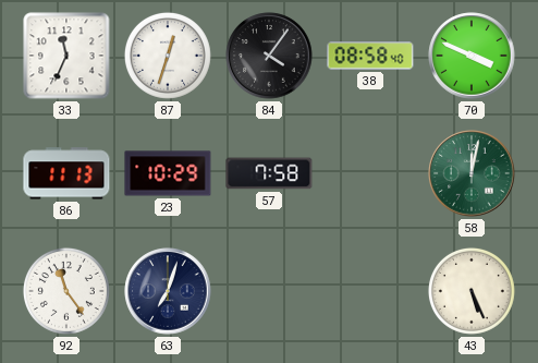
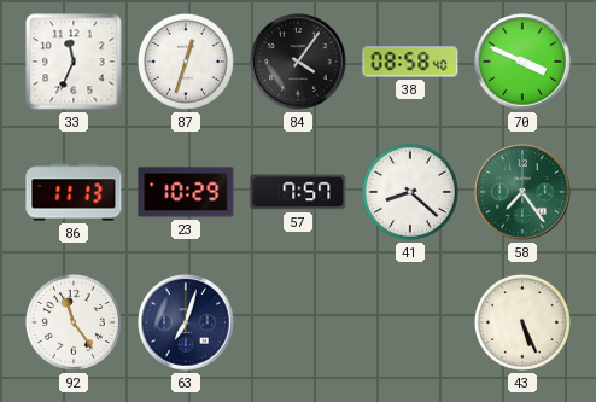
57: 7:58 -> 7:57 (298, 192)
41: none -> 8:22 (410, 192)
58: 12:02 -> 7:24 (522, 192)
